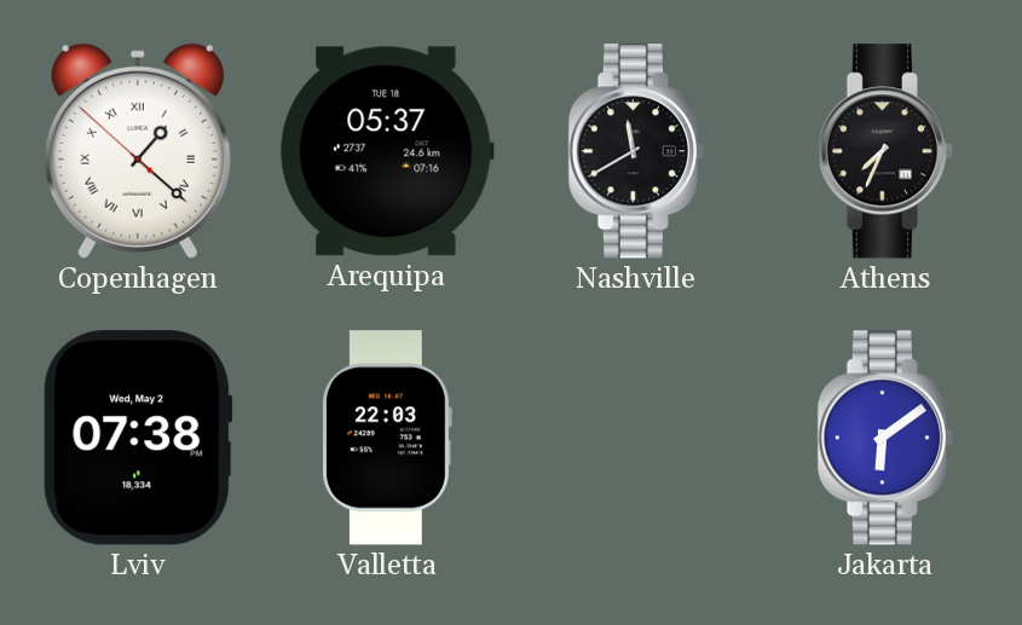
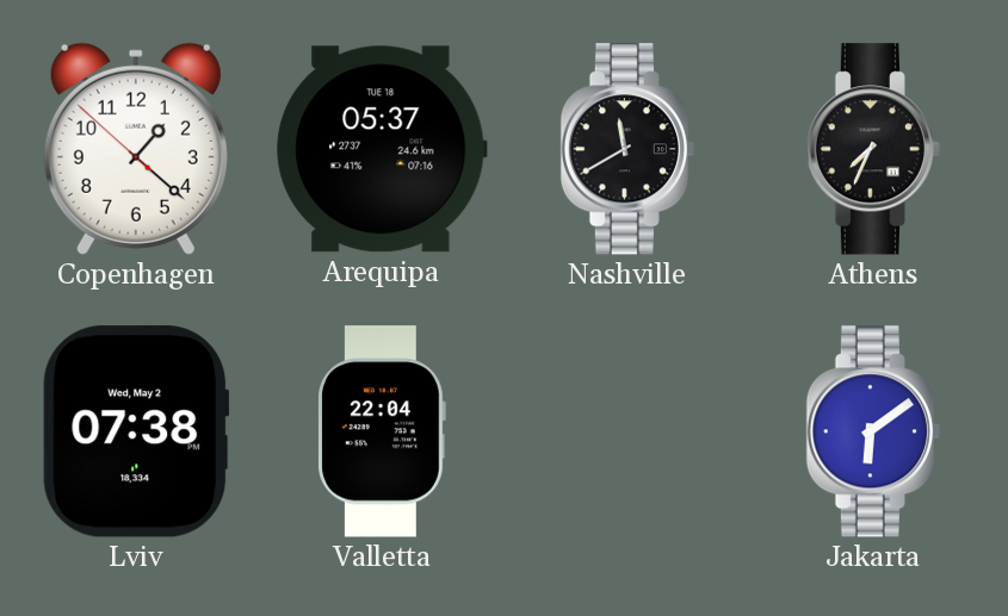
Copenhagen numerals: Roman -> Arabic (136, 149)
Valletta: 22:03 -> 22:04 (382, 431)
